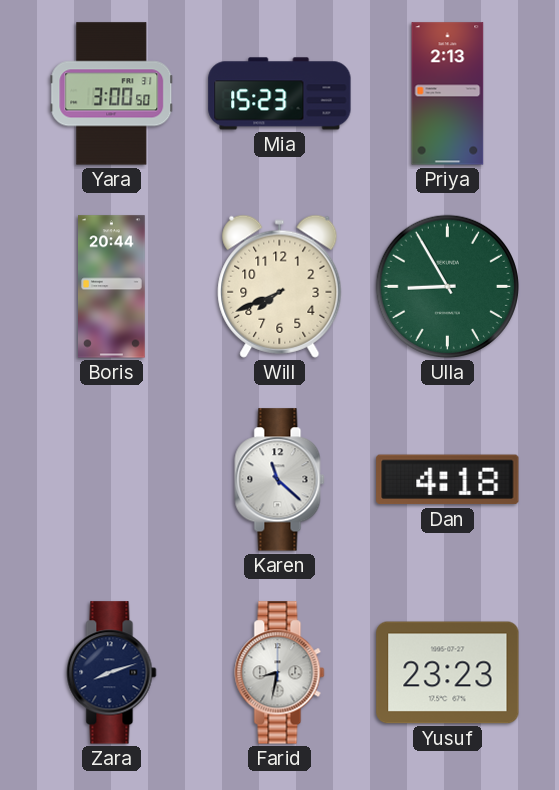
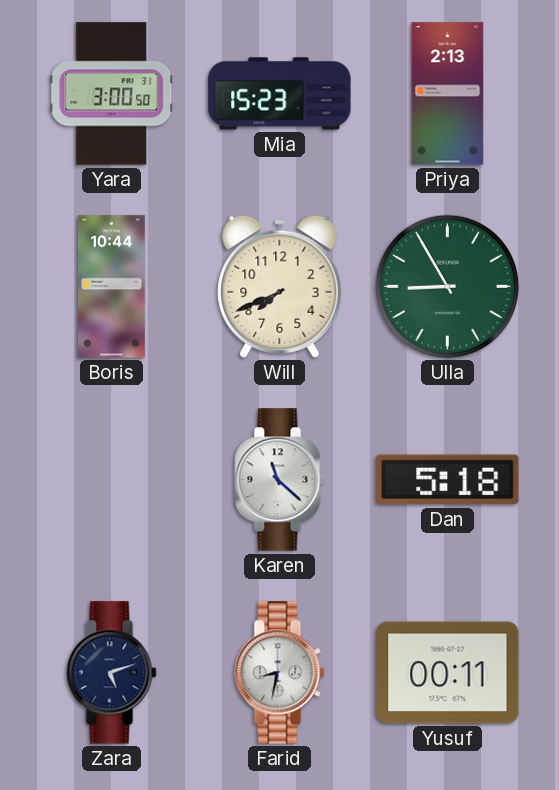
Boris: 20:44 -> 10:44 (112, 287)
Dan: 4:18 -> 5:18 (448, 480)
Zara: 8:12 -> 5:12 (112, 673)
Yusuf: 23:23 -> 00:11 (448, 673)
